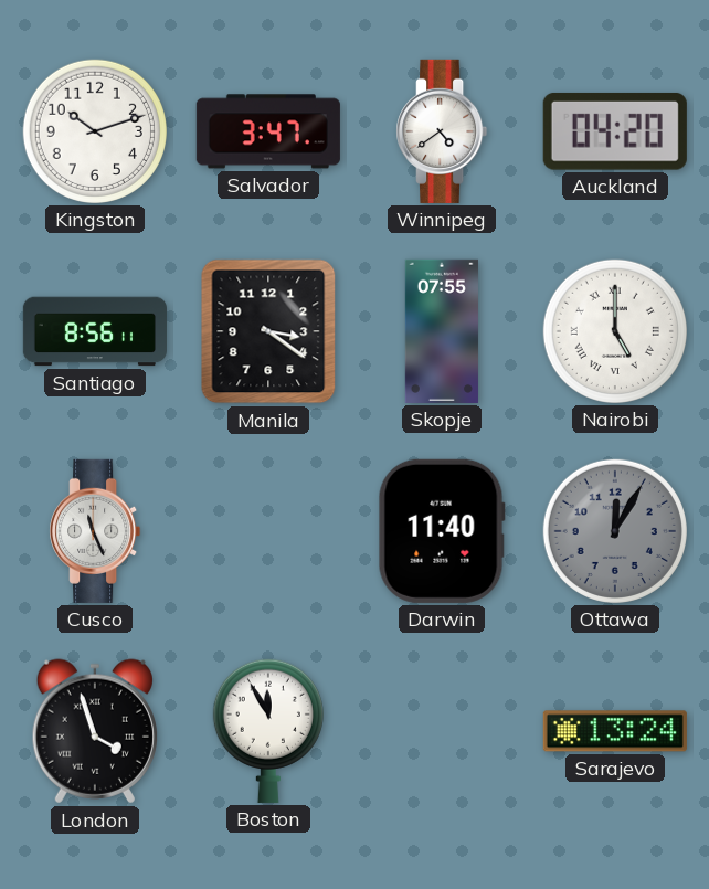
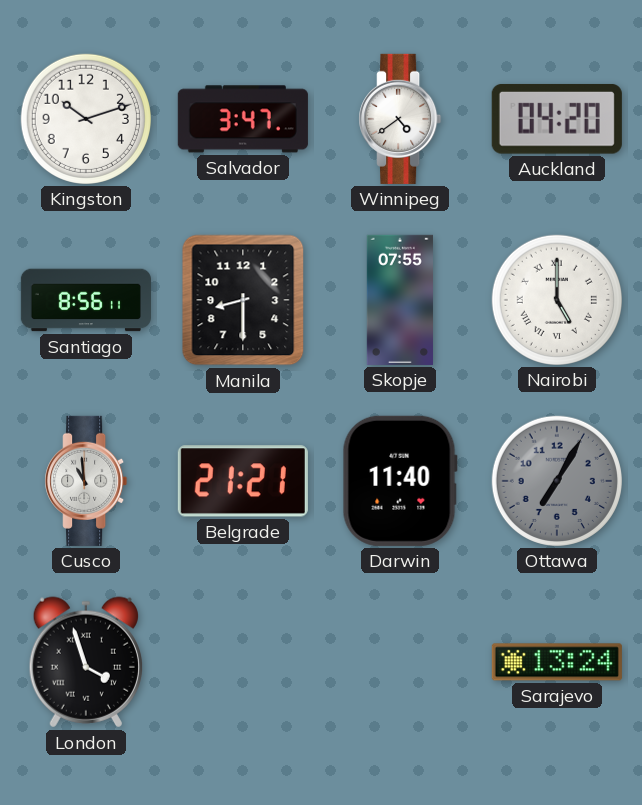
Manila: 3:21 -> 8:30 (243, 300)
Cusco: 11:26 -> 10:59 (86, 481)
Belgrade: none -> 21:21 (243, 481)
Ottawa: 12:05 -> 7:05 (557, 481)
Boston: 11:55 -> none (268, 731)
